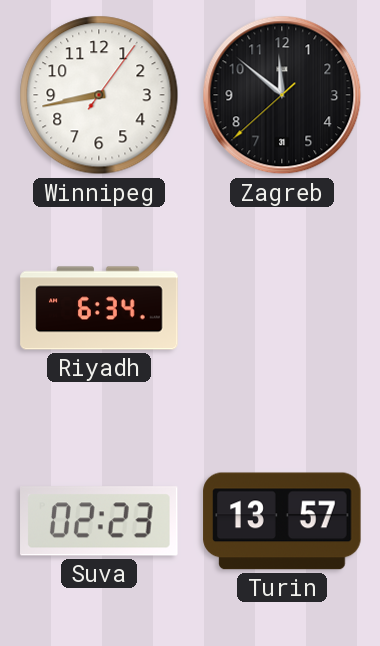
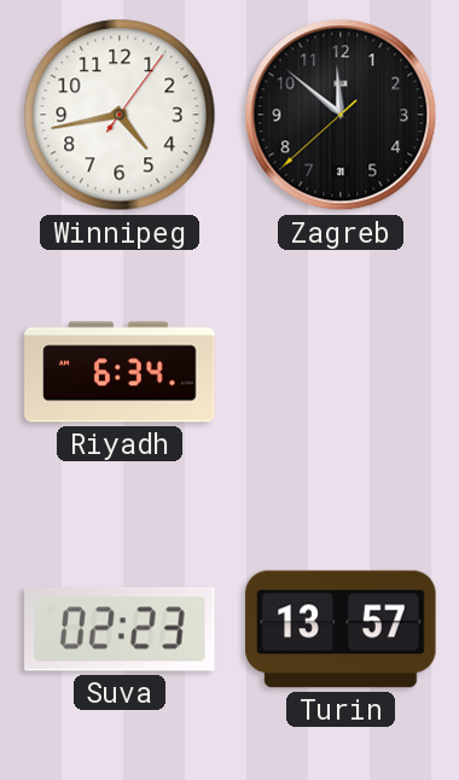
Winnipeg: 8:43 -> 4:43 (120, 115)
